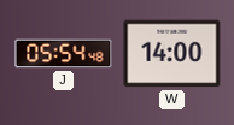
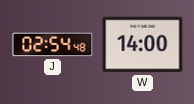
J: 05:54 -> 02:54 (53, 45)
